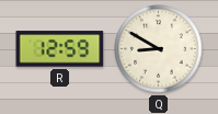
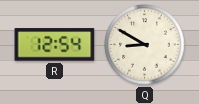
R: 12:59 -> 12:54 (55, 45)
